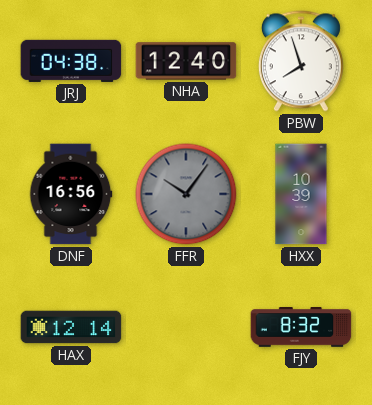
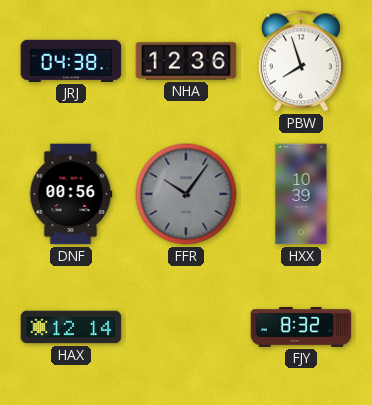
NHA: 12:40 -> 12:36 (186, 61)
DNF: 16:56 -> 00:56 (71, 194)
